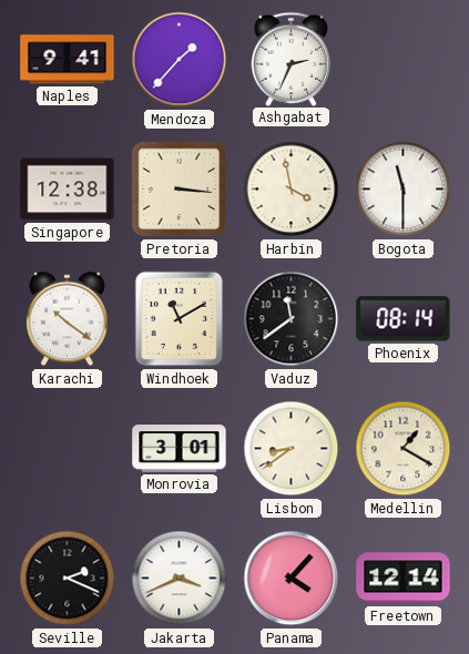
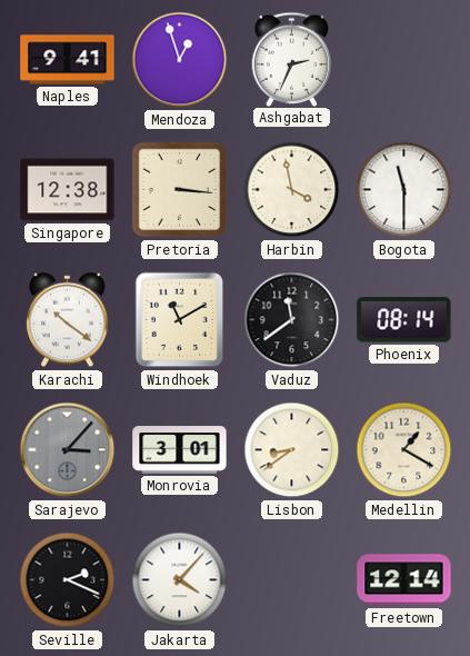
Mendoza: 1:37 -> 12:57 (180, 60)
Sarajevo: none -> 3:07 (68, 450)
Jakarta: 3:41 -> 4:07 (180, 580)
Panama: 4:07 -> none (292, 579)
